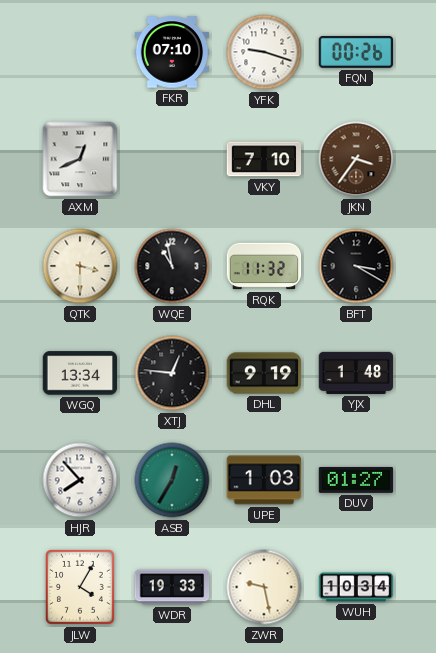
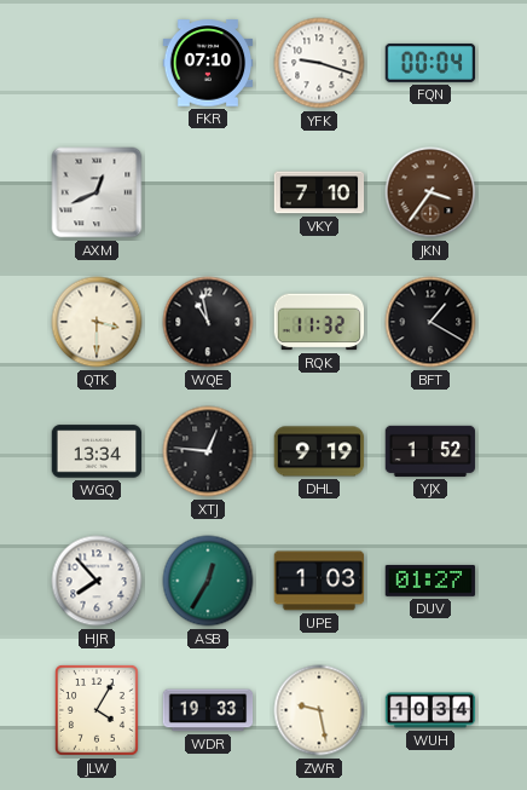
FQN: 00:26 -> 00:04 (430, 63)
BFT: 3:20 -> 1:20 (430, 322)
YJX: 1:48 -> 1:52 (430, 451)
